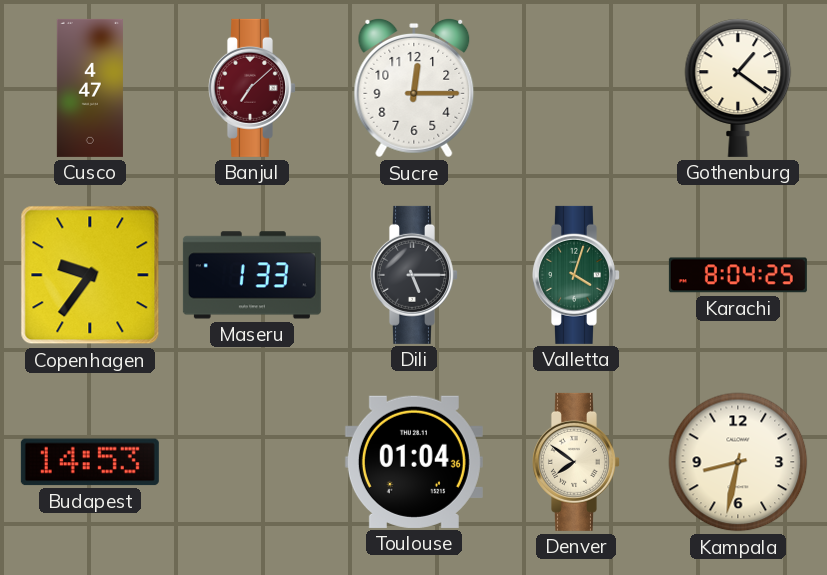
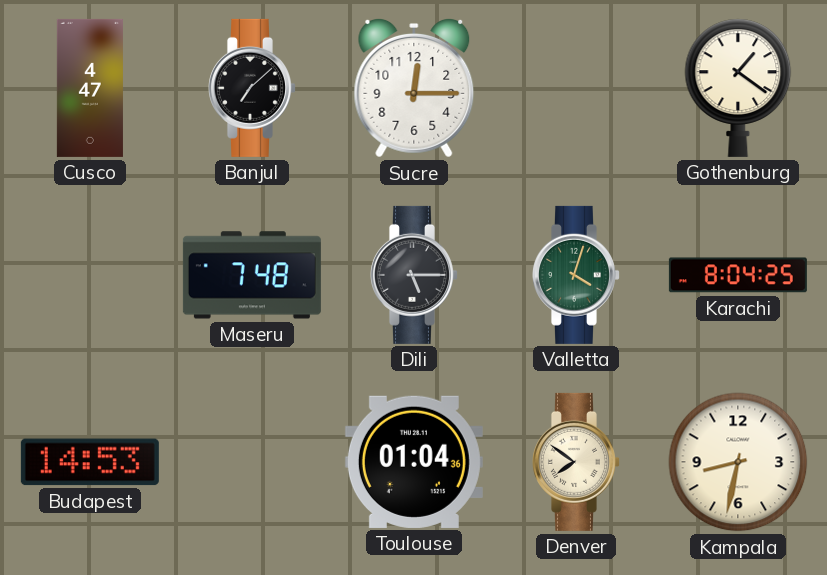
Banjul dial: burgundy -> black (253, 88)
Copenhagen: 9:36 -> none (90, 275)
Maseru: 1:33 -> 7:48 (252, 275)
